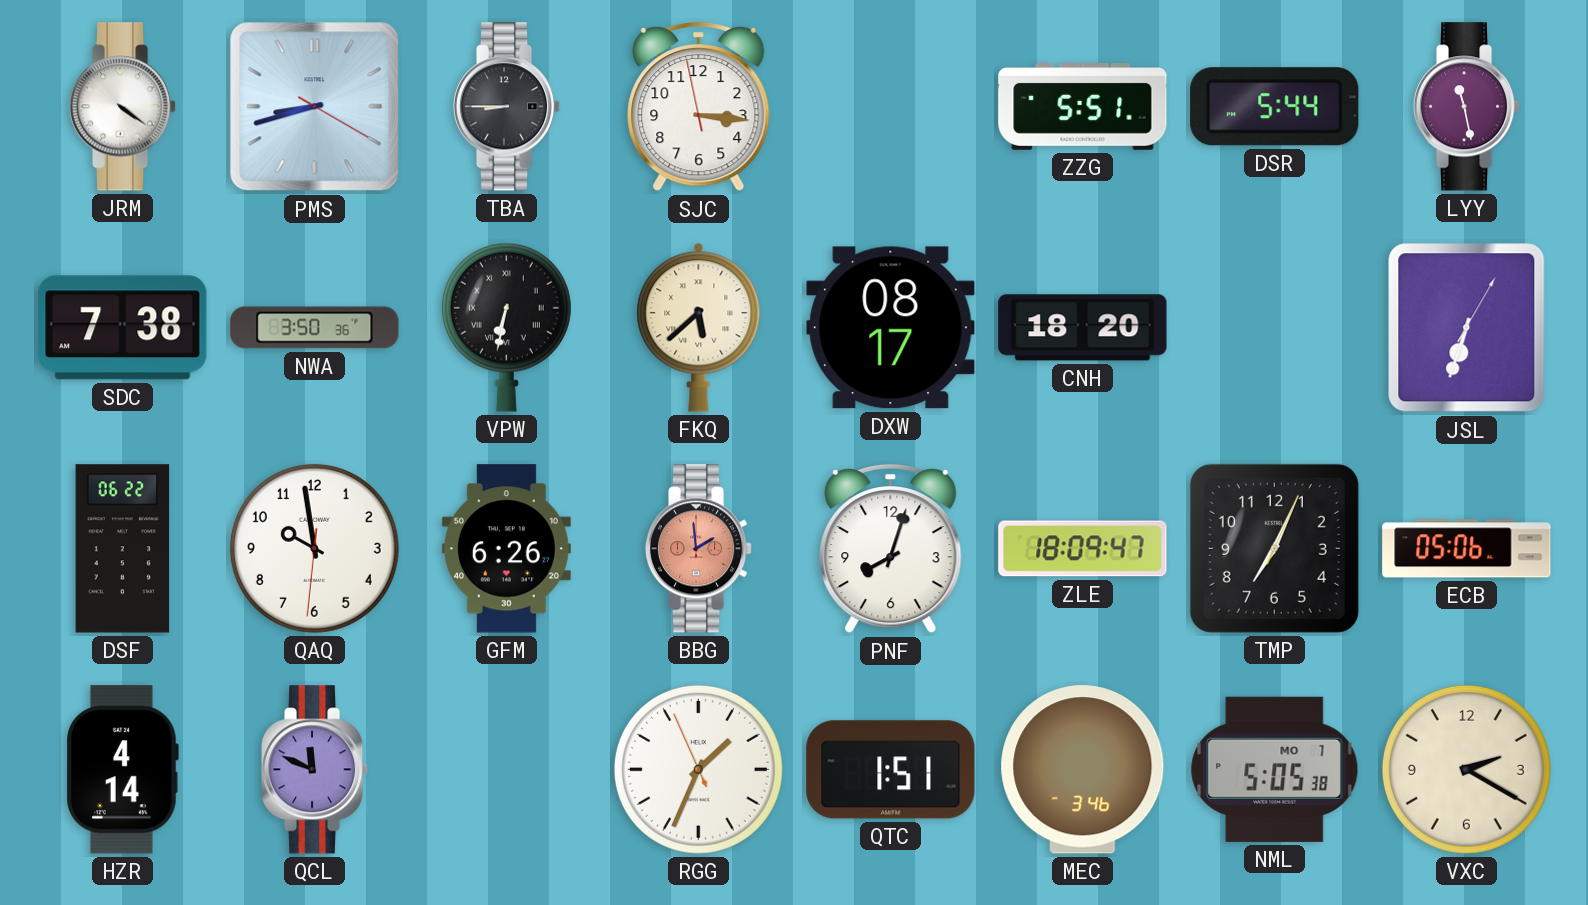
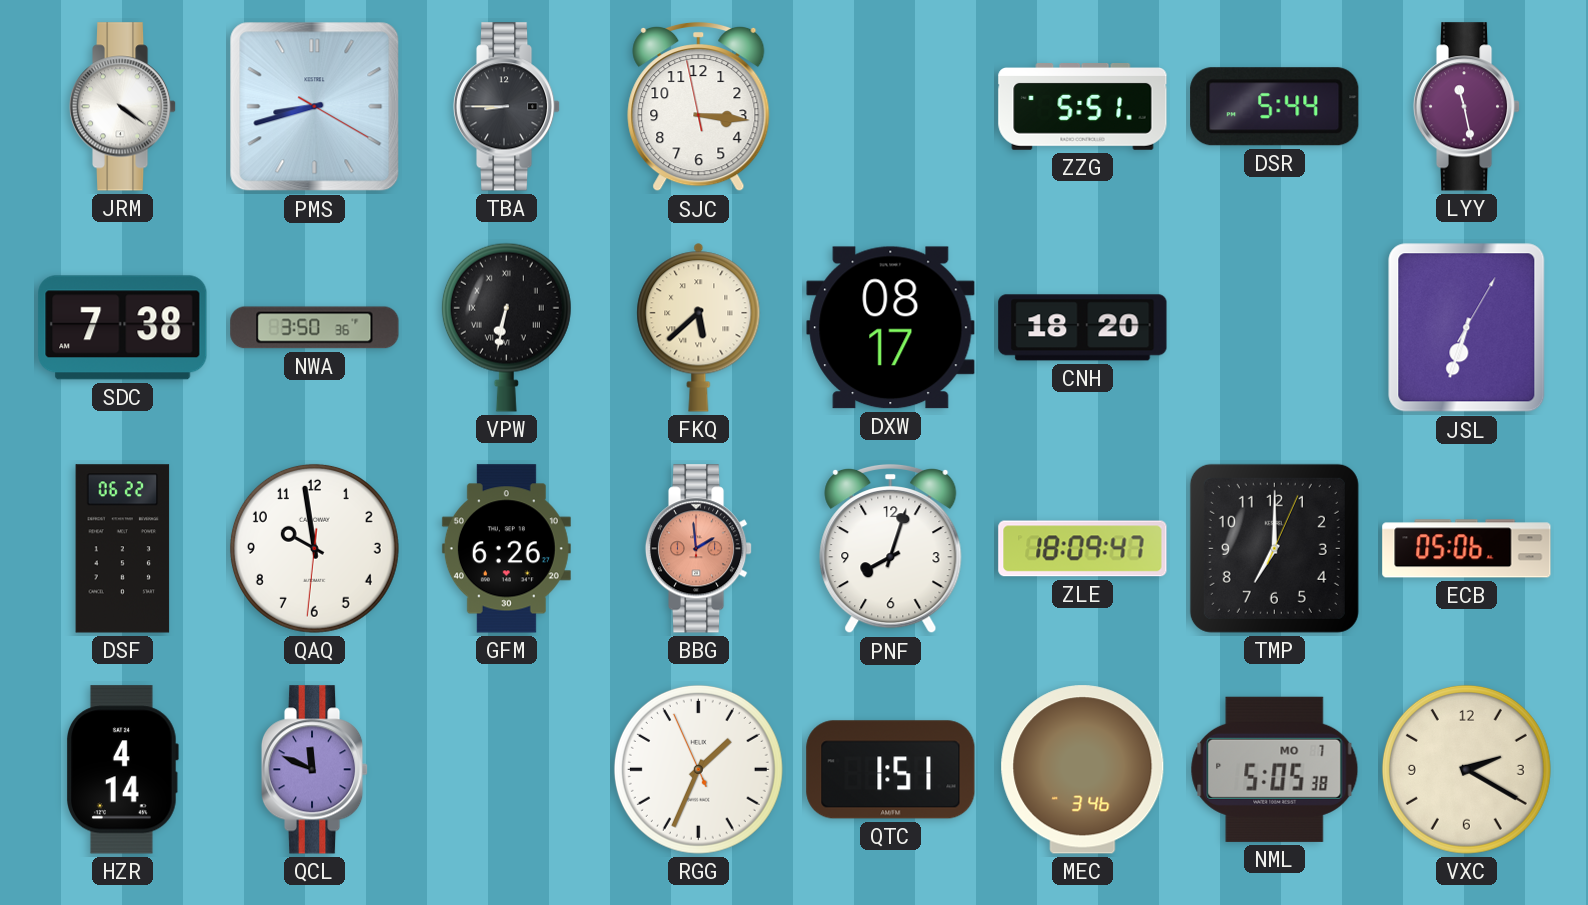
TMP: 7:04 -> 7:00 (1274, 548)
